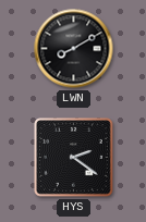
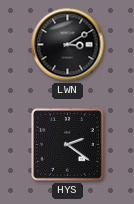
LWN: 8:10 -> 3:10 (68, 45)
